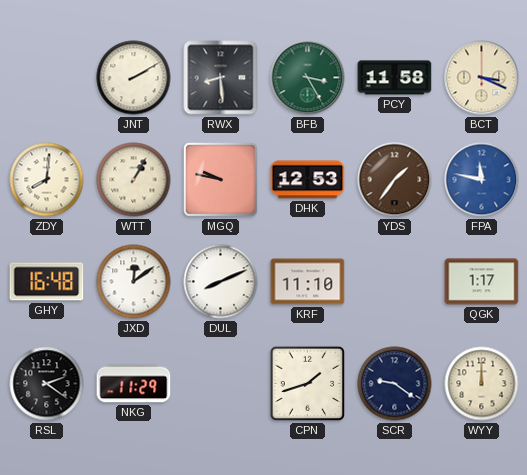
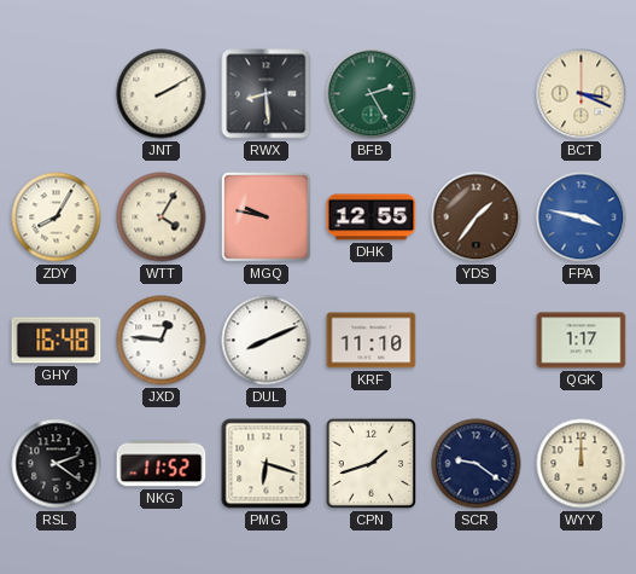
BFB: 3:25 -> 2:25 (372, 94)
PCY: 11:58 -> none (395, 78)
ZDY: 8:01 -> 8:05 (57, 218)
WTT: 1:05 -> 4:05 (162, 218)
DHK: 12:53 -> 12:55 (372, 218)
FPA: 11:47 -> 3:47 (582, 218)
JXD: 12:09 -> 12:46 (162, 341)
NKG: 11:29 -> 11:52 (162, 464)
PMG: none -> 6:18 (267, 464)
